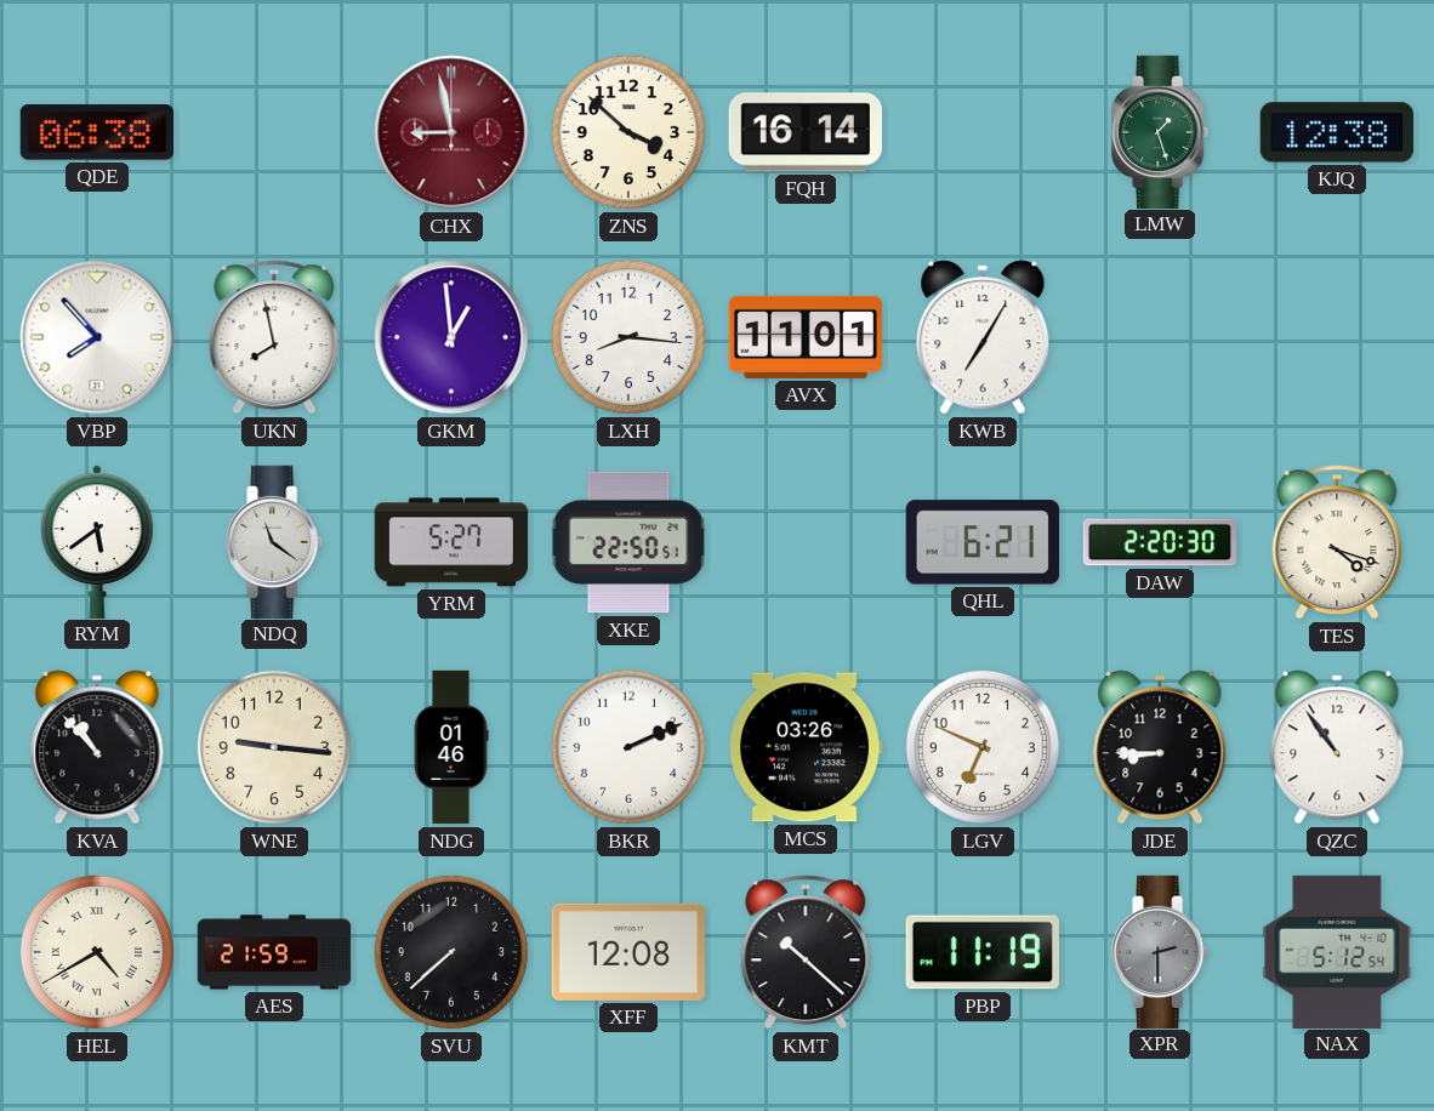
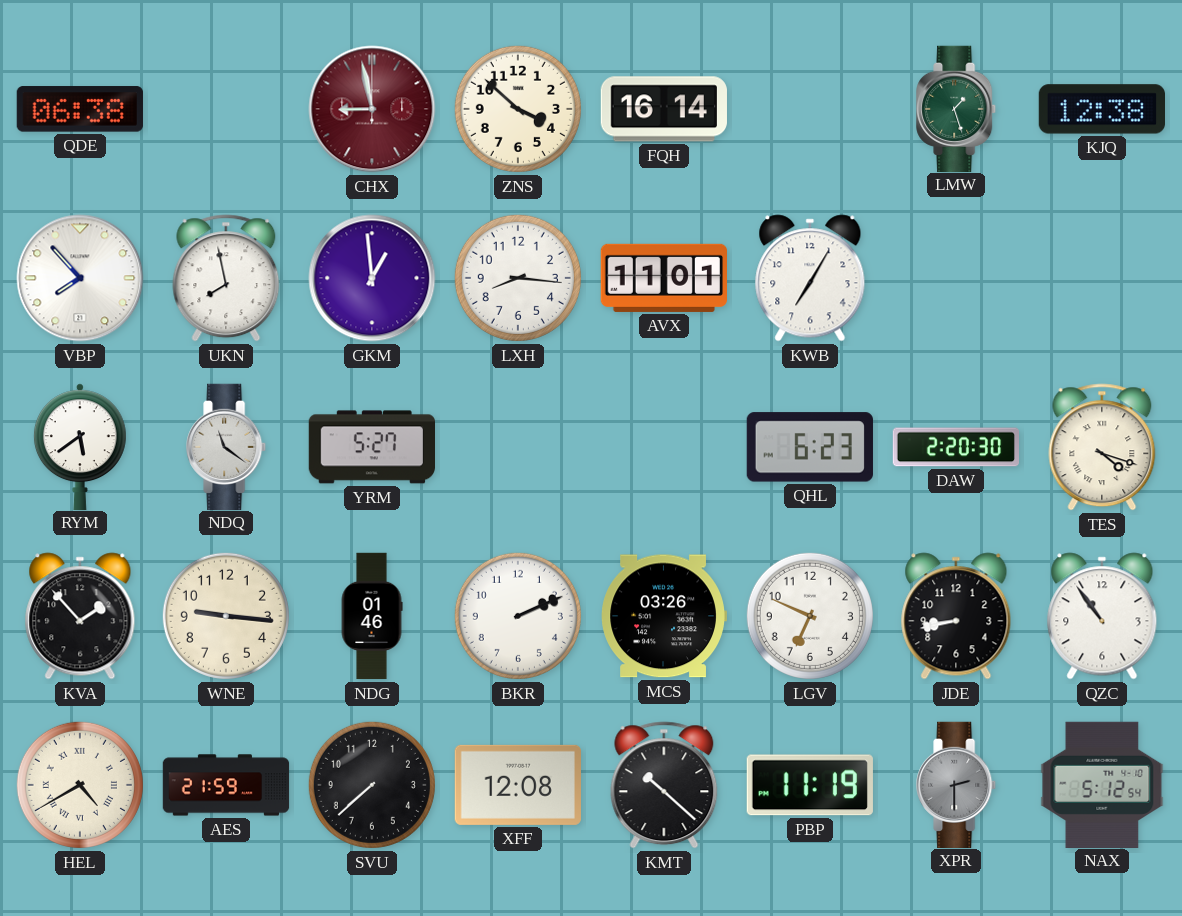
XKE: 22:50 -> none (628, 542)
QHL: 6:21 -> 6:23 (810, 447)
KVA: 10:53 -> 1:53 (80, 616)
JDE: 8:45 -> 8:43 (956, 616)
